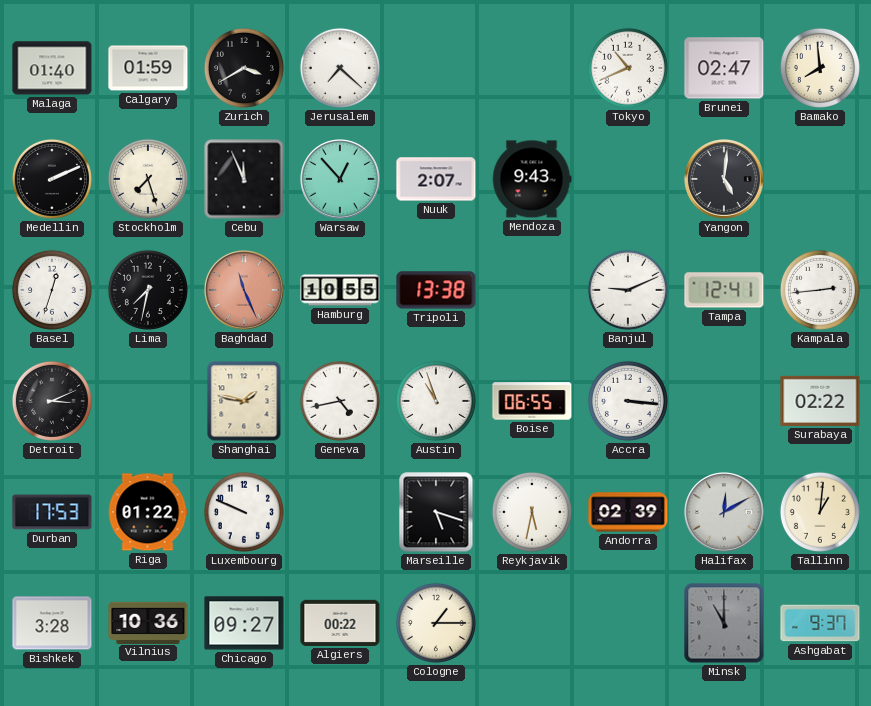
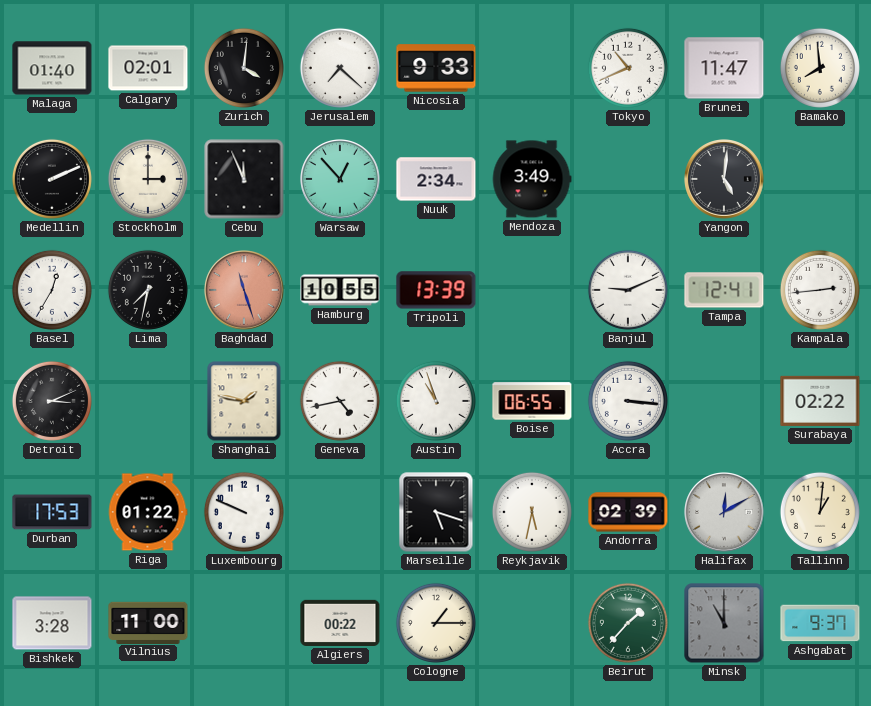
Calgary: 01:59 -> 02:01 (148, 68)
Zurich: 3:40 -> 4:01 (244, 68)
Nicosia: none -> 9:33 (436, 68)
Brunei: 02:47 -> 11:47 (724, 68)
Stockholm: 7:27 -> 3:00 (148, 179)
Nuuk: 2:07 -> 2:34 (436, 179)
Mendoza: 9:43 -> 3:49 (532, 179)
Basel: 12:33 -> 12:35 (52, 290)
Baghdad: 11:26 -> 11:27 (245, 291)
Tripoli: 13:38 -> 13:39 (436, 290)
Vilnius: 10:36 -> 11:00 (148, 622)
Chicago: 09:27 -> none (244, 623)
Beirut: none -> 1:37 (628, 623)
